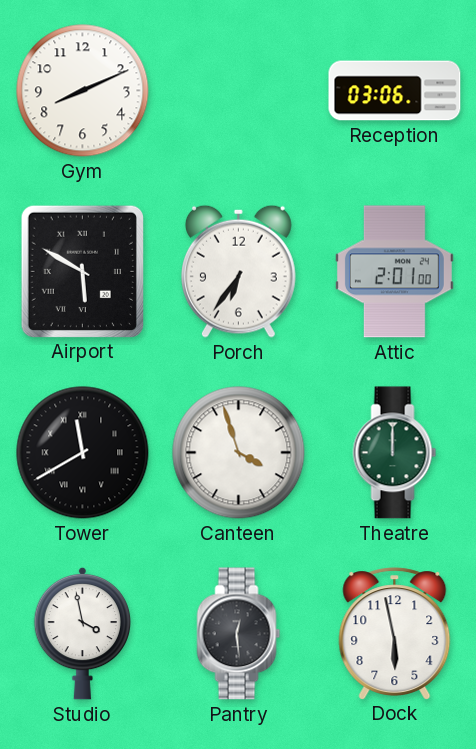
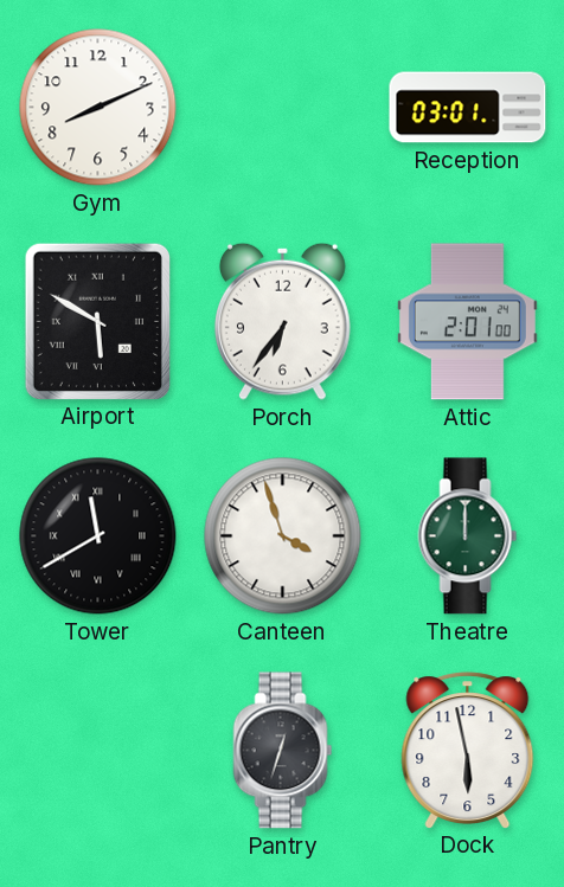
Reception: 03:06 -> 03:01 (468, 108)
Studio: 3:58 -> none (82, 633)
Pantry: 12:29 -> 12:33 (283, 751)
